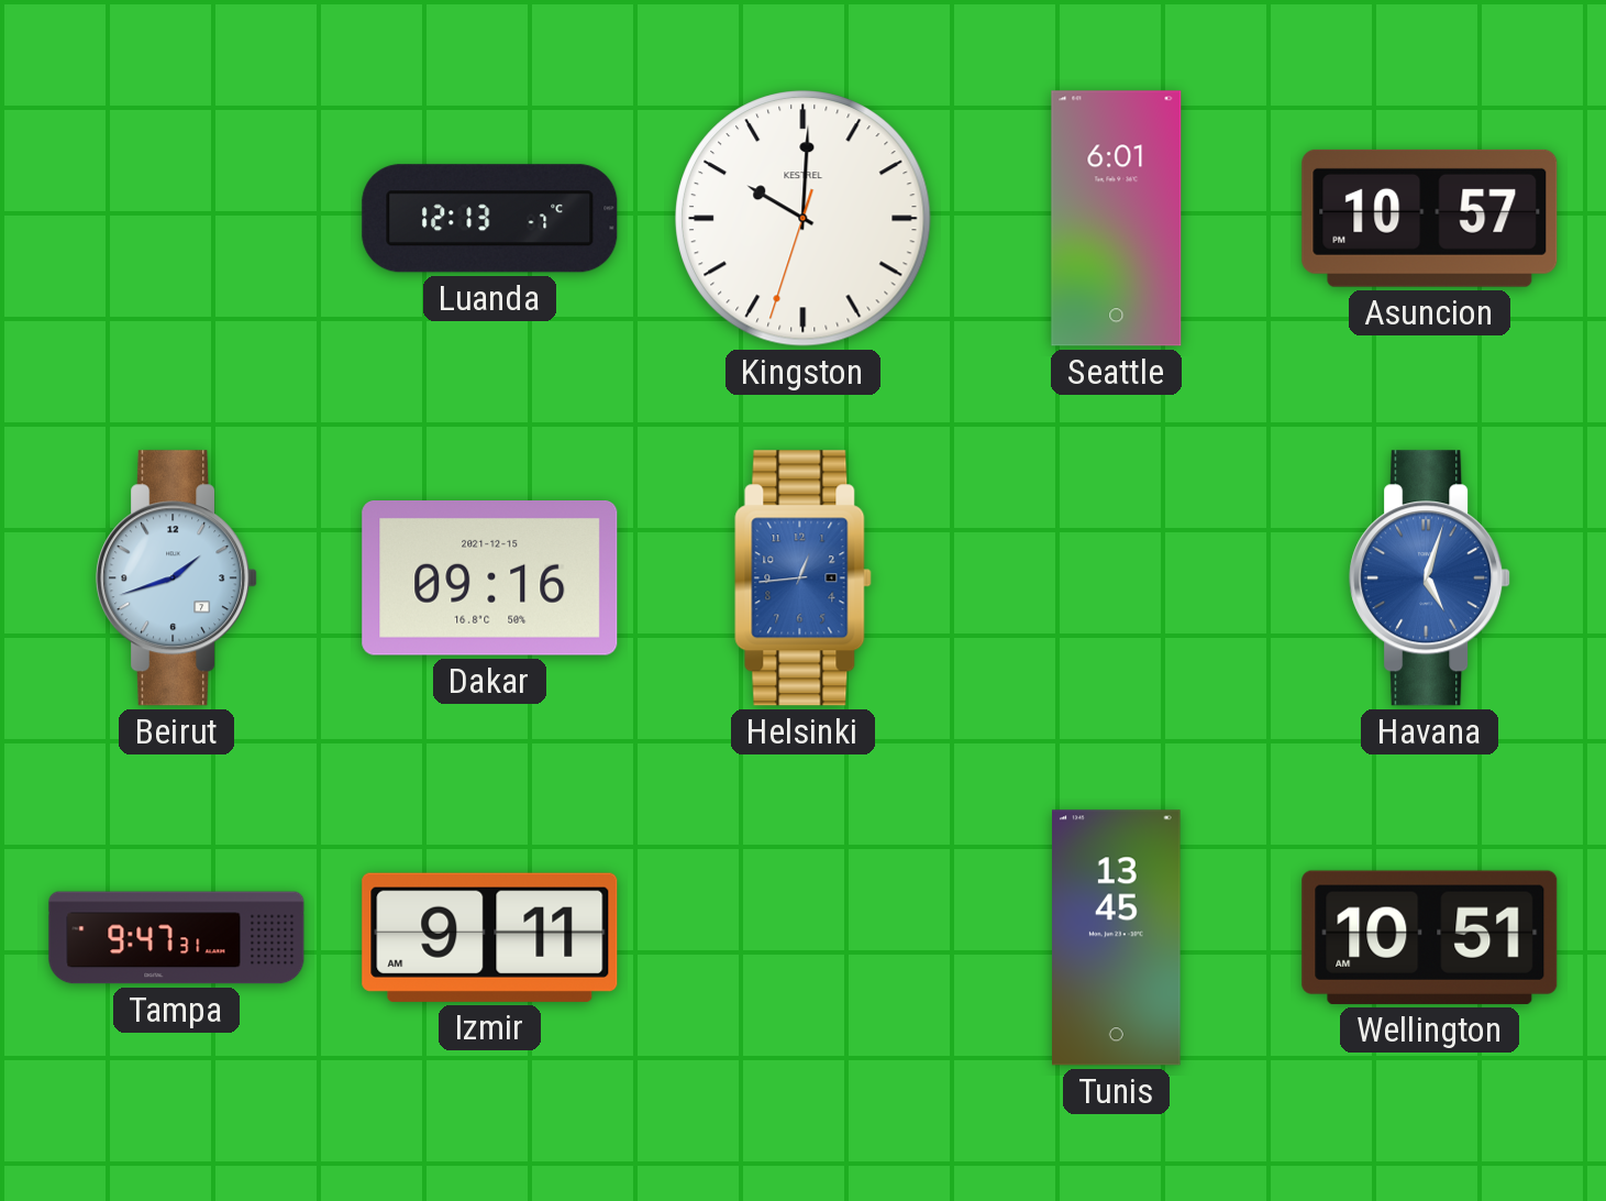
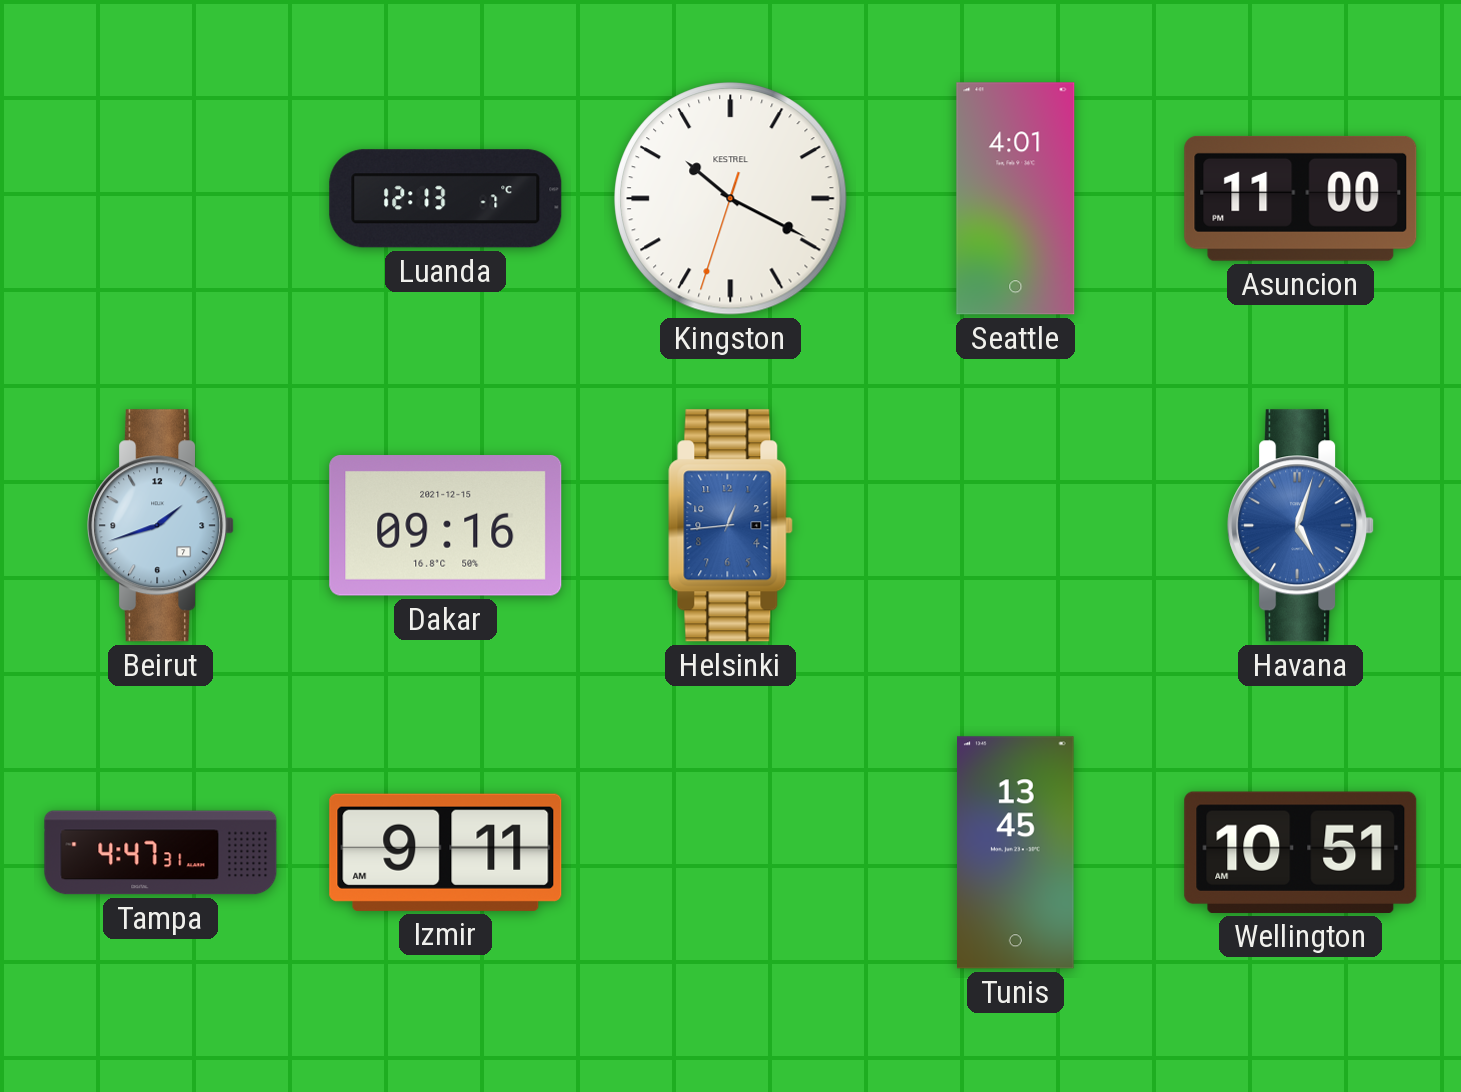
Kingston: 10:00 -> 10:19 (731, 199)
Seattle: 6:01 -> 4:01 (1016, 199)
Asuncion: 10:57 -> 11:00 (1301, 198)
Tampa: 9:47 -> 4:47 (161, 853)
